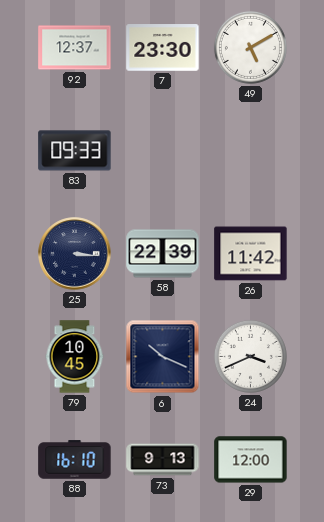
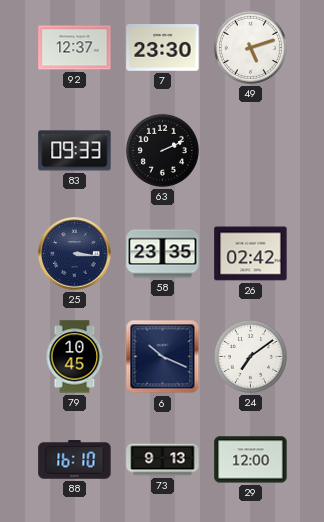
49: 5:10 -> 5:12 (250, 47)
63: none -> 2:11 (162, 150)
58: 22:39 -> 23:35 (163, 254)
26: 11:42 -> 02:42 (251, 254)
24: 3:41 -> 7:09 (250, 356)
